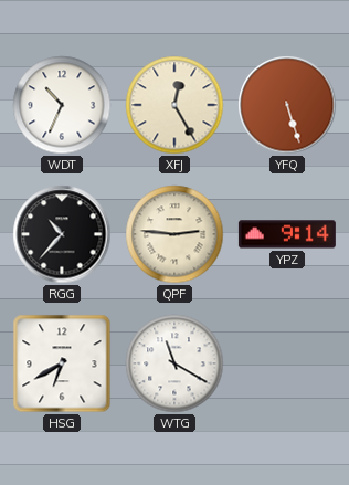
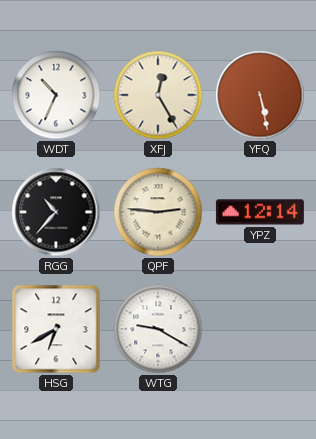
YFQ: 5:27 -> 5:28 (260, 95)
YPZ: 9:14 -> 12:14 (260, 212)
WTG: 11:20 -> 9:20 (158, 329)
